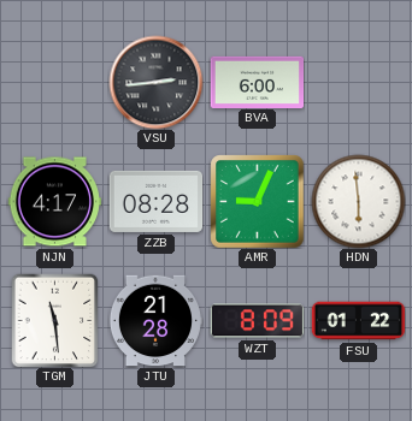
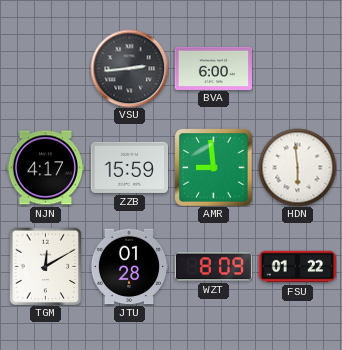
ZZB: 08:28 -> 15:59 (129, 167)
AMR: 9:04 -> 8:59 (213, 167)
TGM: 11:29 -> 12:10 (46, 266)
JTU: 21:28 -> 01:28 (129, 267)
